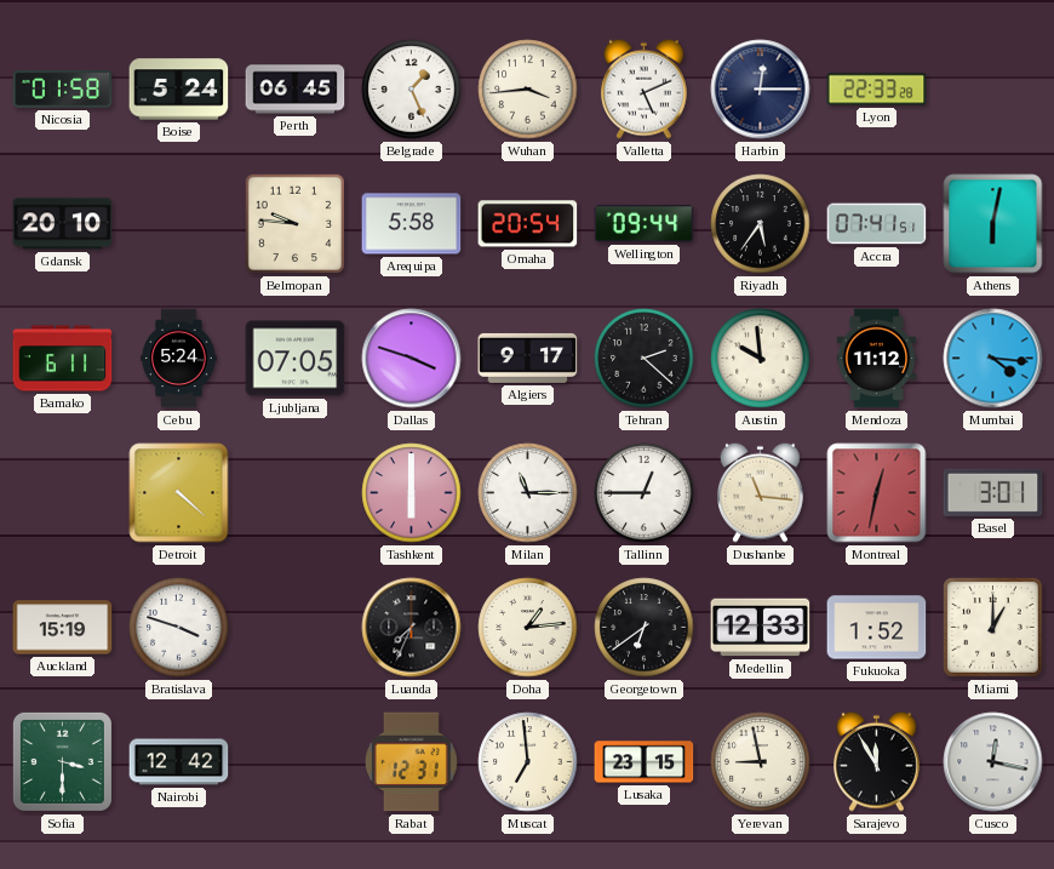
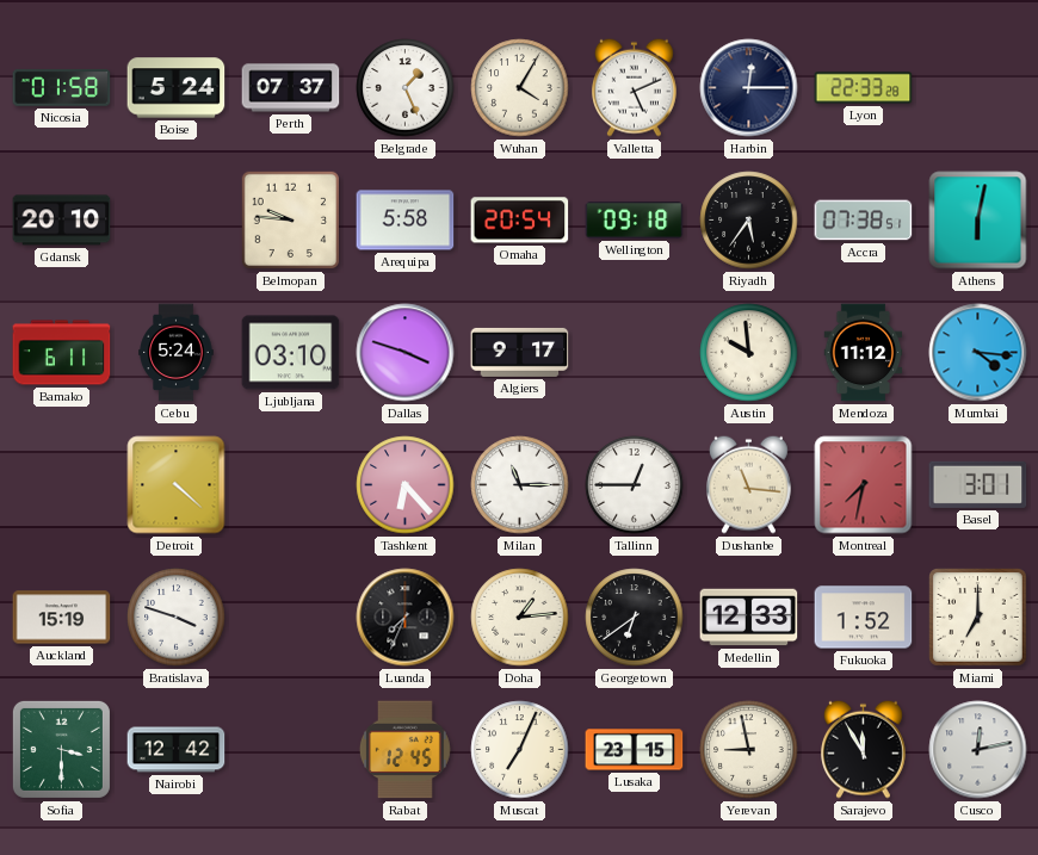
Perth: 06:45 -> 07:37 (291, 88)
Wuhan: 3:44 -> 4:05 (520, 88)
Wellington: 09:44 -> 09:18 (635, 221)
Accra: 07:41 -> 07:38 (864, 221)
Ljubljana: 07:05 -> 03:10 (291, 353)
Tehran: 2:22 -> none (645, 359)
Tashkent: 6:00 -> 6:23 (406, 485)
Montreal: 12:32 -> 7:32 (864, 485)
Miami: 1:00 -> 7:00 (978, 618)
Rabat: 12:31 -> 12:45 (404, 750)
Muscat: 6:59 -> 7:04 (520, 750)
Cusco: 12:17 -> 12:13 (978, 750)
